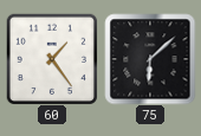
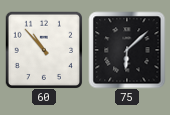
60: 1:24 -> 10:53 (44, 50)
